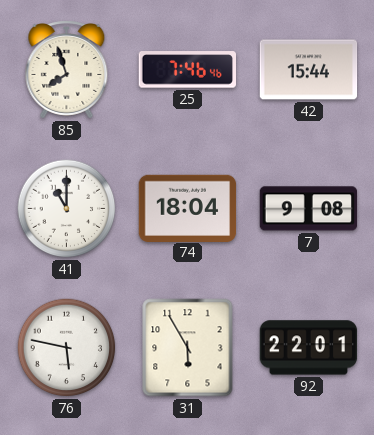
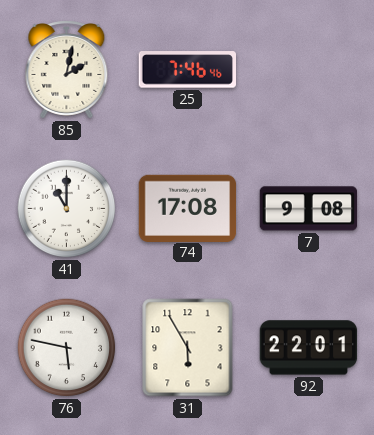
85: 7:57 -> 2:02 (67, 70)
42: 15:44 -> none (309, 70)
74: 18:04 -> 17:08 (188, 208)
